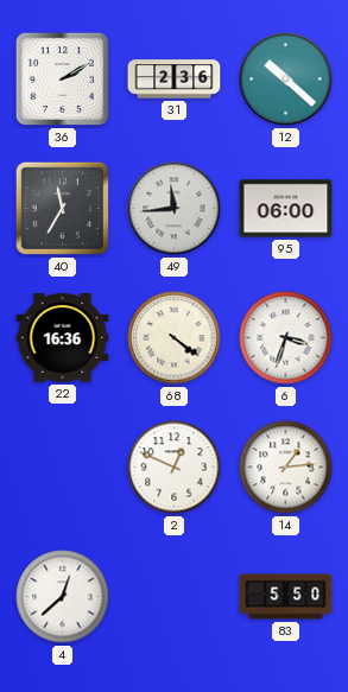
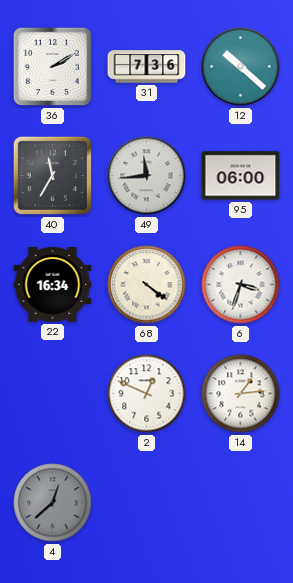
31: 2:36 -> 7:36 (147, 67)
22: 16:36 -> 16:34 (53, 285)
4 dial: white -> grey (53, 503)
83: 5:50 -> none (286, 597)
